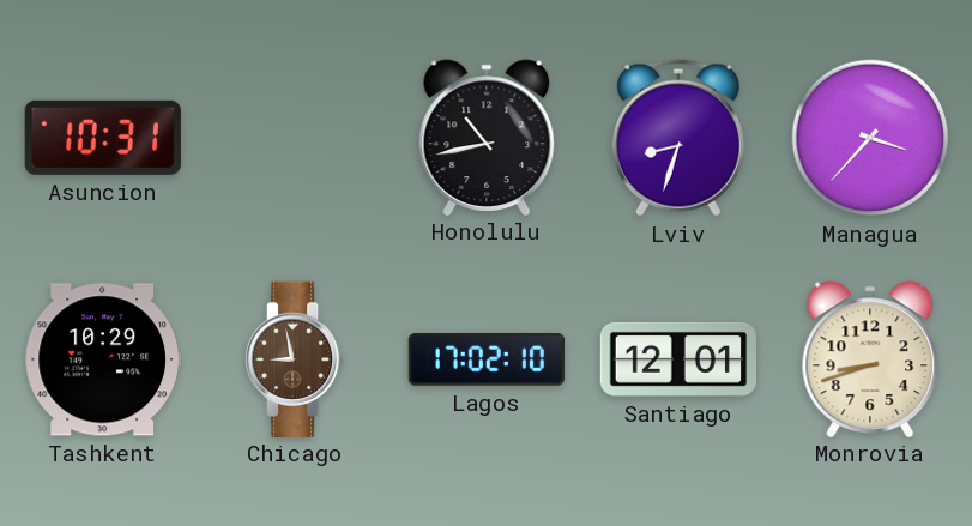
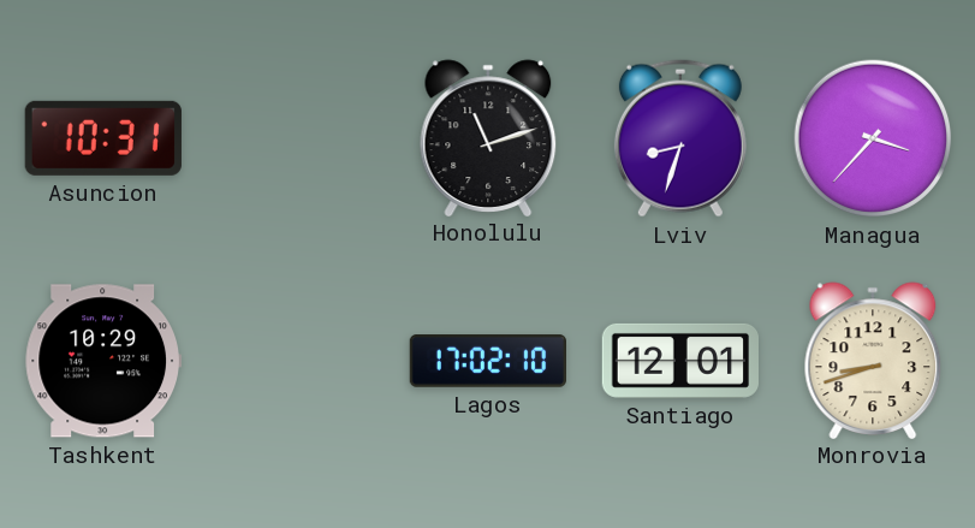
Honolulu: 10:43 -> 11:12 (488, 137)
Chicago: 8:58 -> none (296, 358)
